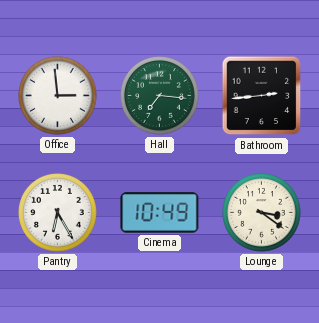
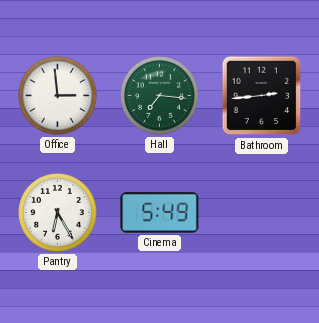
Cinema: 10:49 -> 5:49 (160, 213)
Lounge: 3:21 -> none (262, 213)
